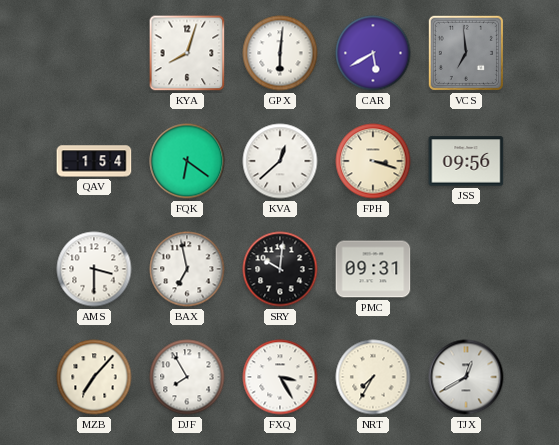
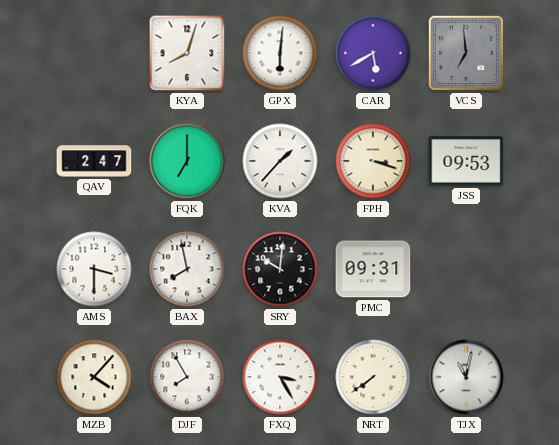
QAV: 1:54 -> 2:47 (94, 161)
FQK: 6:21 -> 7:00 (187, 161)
KVA: 12:38 -> 1:37 (280, 161)
JSS: 09:56 -> 09:53 (466, 161)
BAX: 6:58 -> 7:58 (187, 269)
MZB: 7:07 -> 4:07 (94, 377)
NRT: 7:35 -> 7:39 (373, 377)
TJX: 12:40 -> 11:02 (466, 377)
